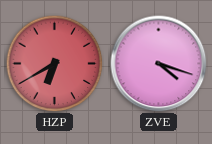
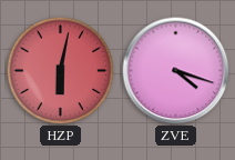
HZP: 6:40 -> 6:02 (60, 70)
